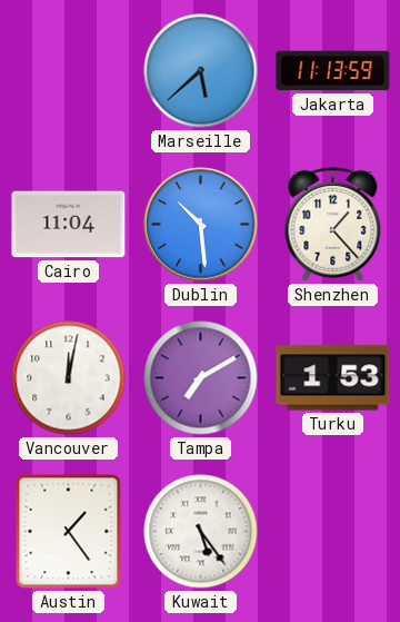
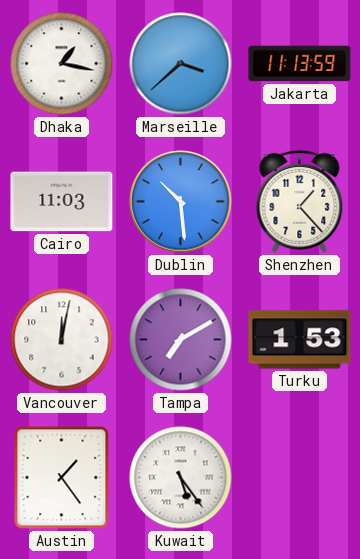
Dhaka: none -> 1:17 (62, 64)
Marseille: 5:38 -> 3:38 (181, 64)
Cairo: 11:04 -> 11:03 (62, 202)
